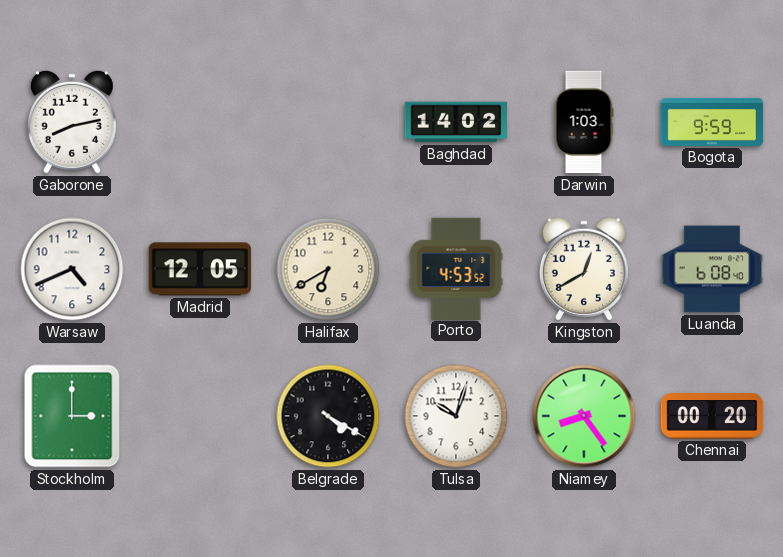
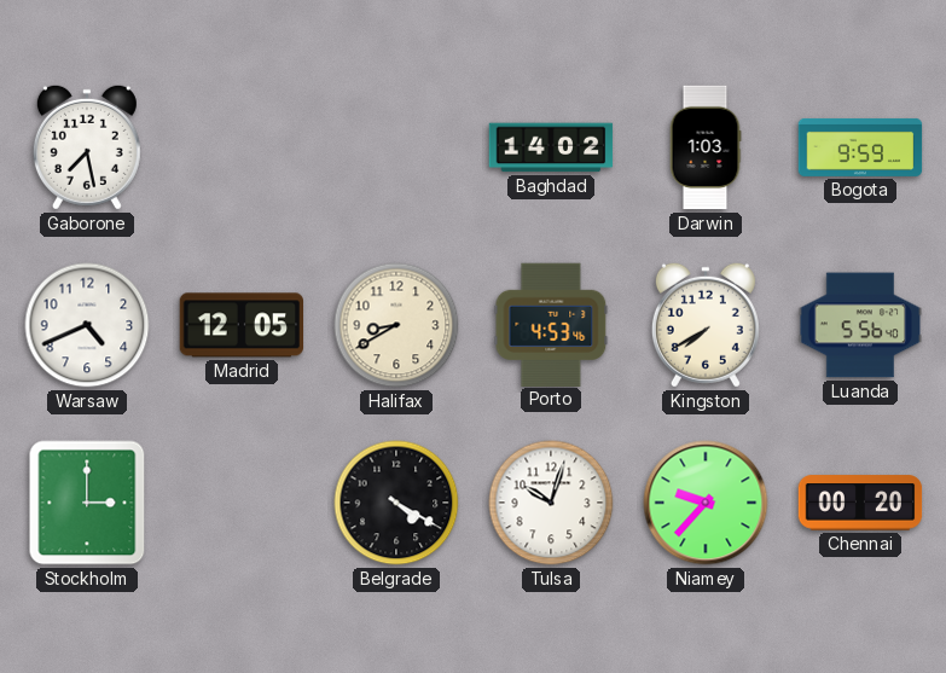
Gaborone: 8:13 -> 7:28 (87, 147)
Halifax: 6:40 -> 8:40 (396, 325)
Porto: 4:53:52 -> 4:53:46 (551, 324)
Kingston: 12:40 -> 7:40 (706, 325)
Luanda: 6:08 -> 5:56 (860, 325)
Niamey: 8:24 -> 9:37 (706, 503)
